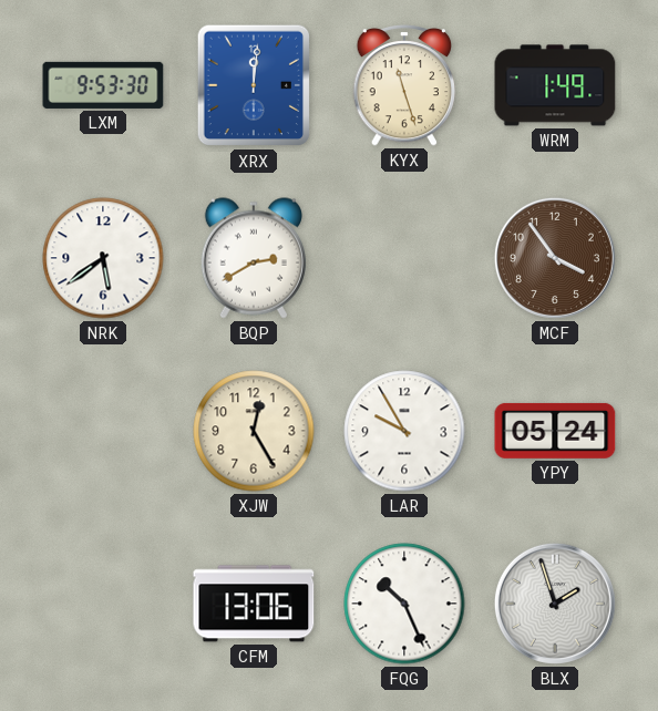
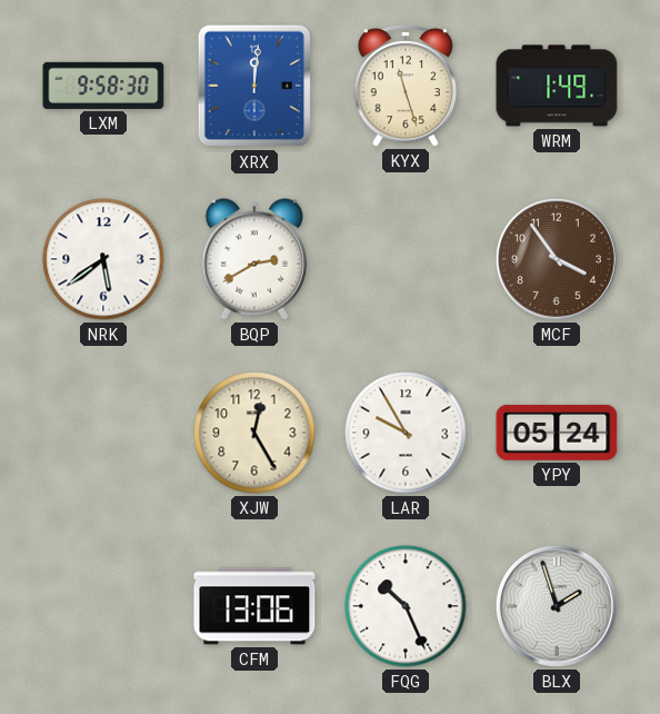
LXM: 9:53 -> 9:58 (103, 86)
